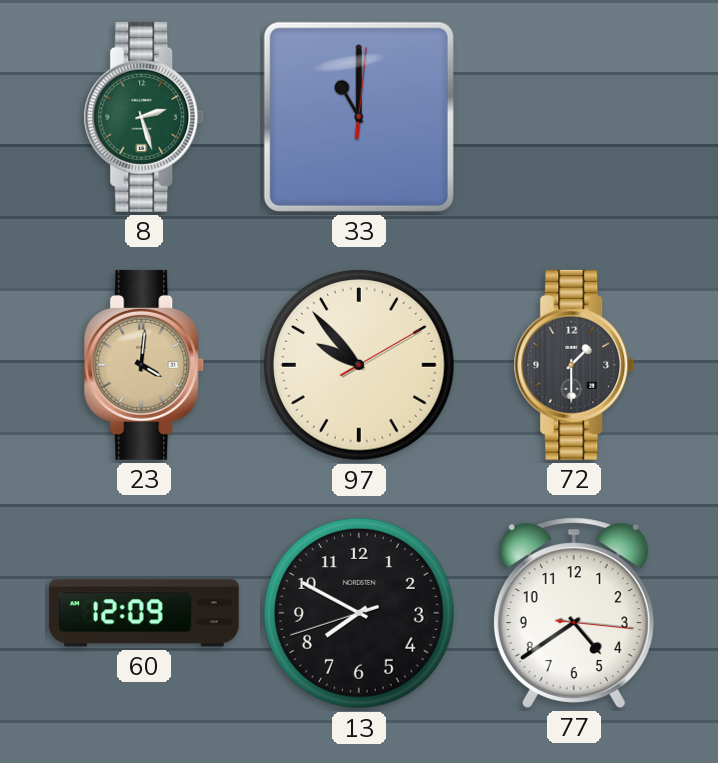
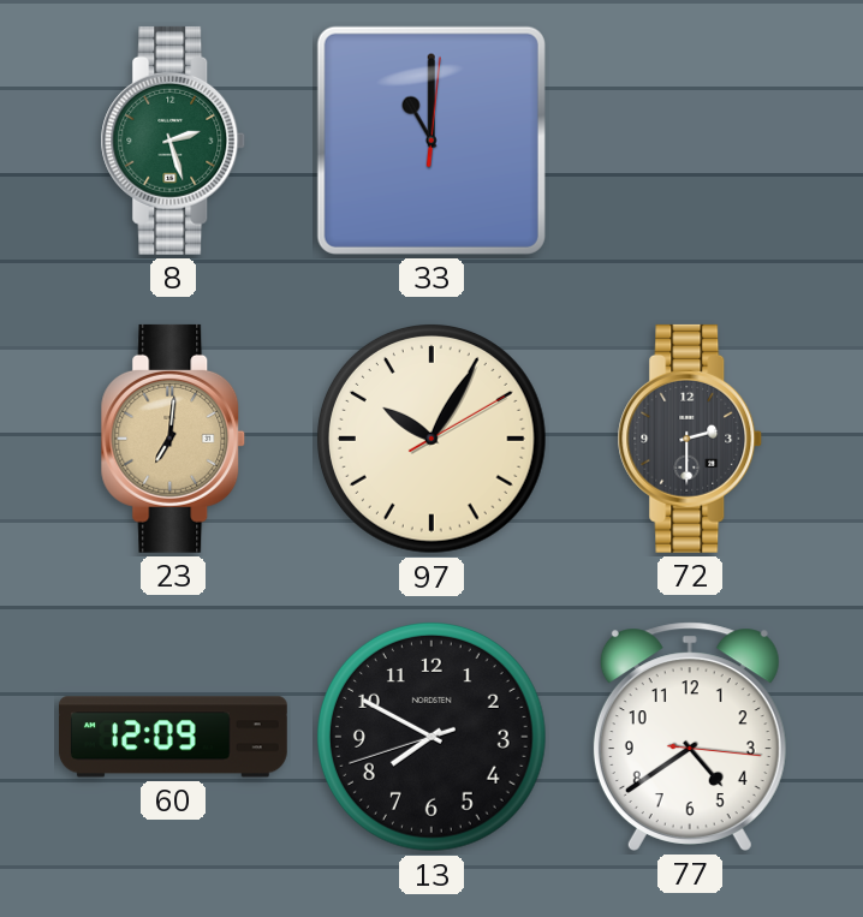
23: 4:01 -> 7:01 (173, 439)
97: 9:53 -> 10:05 (433, 440)
72: 1:30 -> 2:30 (690, 439)
